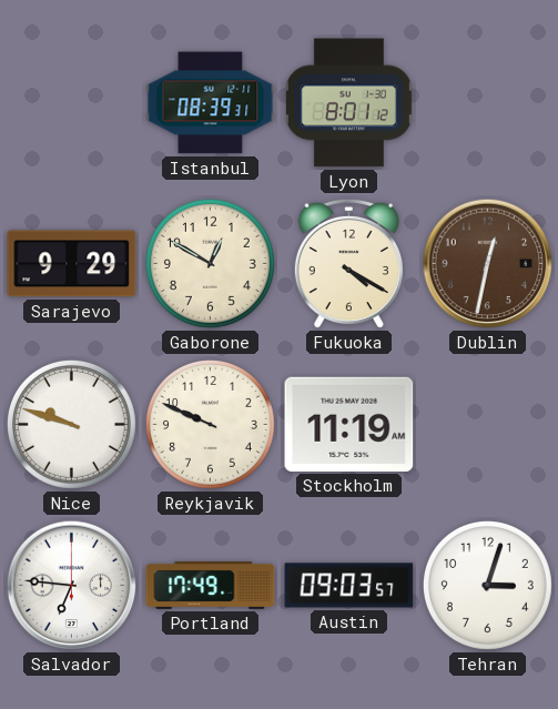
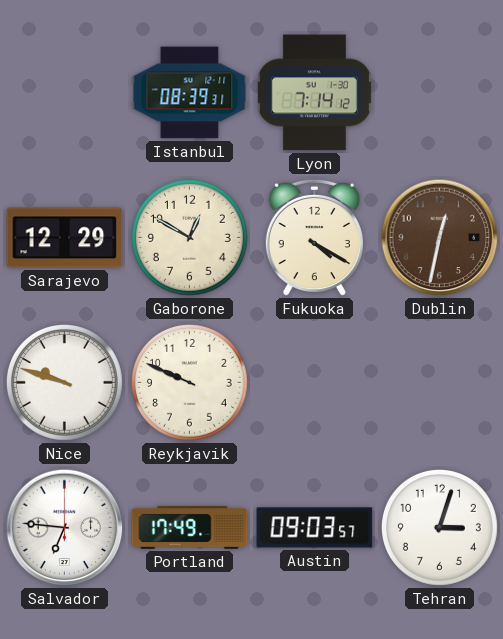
Lyon: 8:01 -> 7:14 (314, 93)
Sarajevo: 9:29 -> 12:29 (65, 238)
Stockholm: 11:19 -> none (349, 424)
